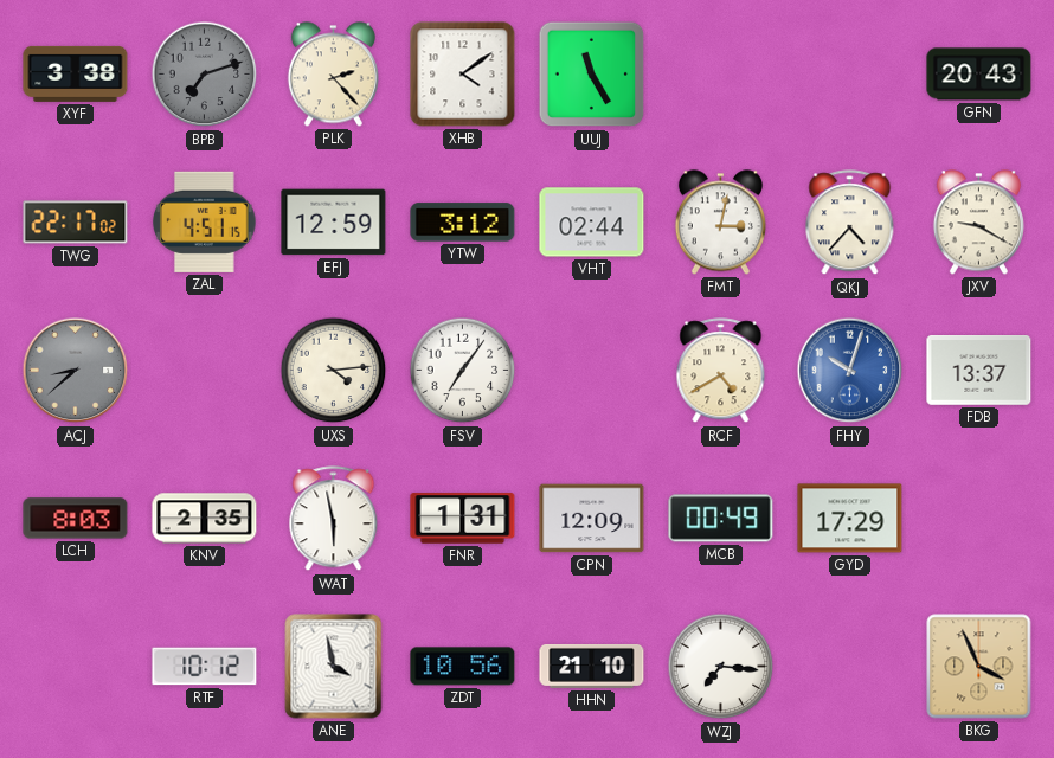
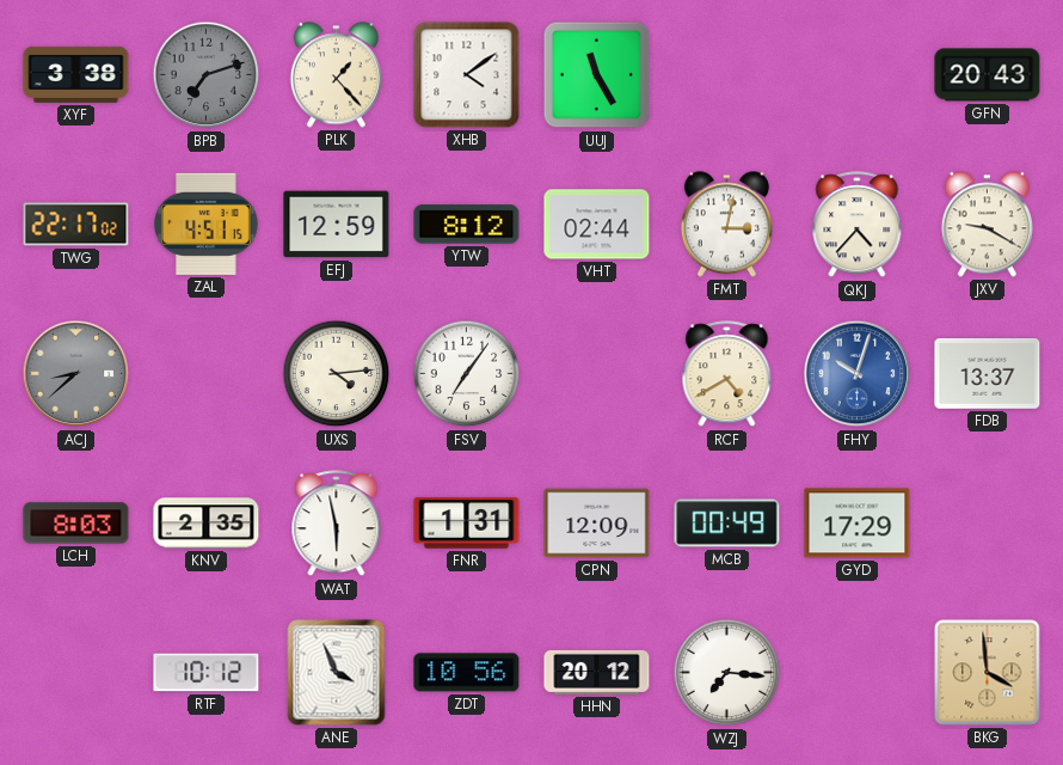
PLK: 2:23 -> 1:23 (336, 75)
YTW: 3:12 -> 8:12 (467, 225)
ANE: 3:58 -> 3:56 (337, 673)
HHN: 21:10 -> 20:12 (597, 672)
BKG: 3:56 -> 3:59 (988, 673)
